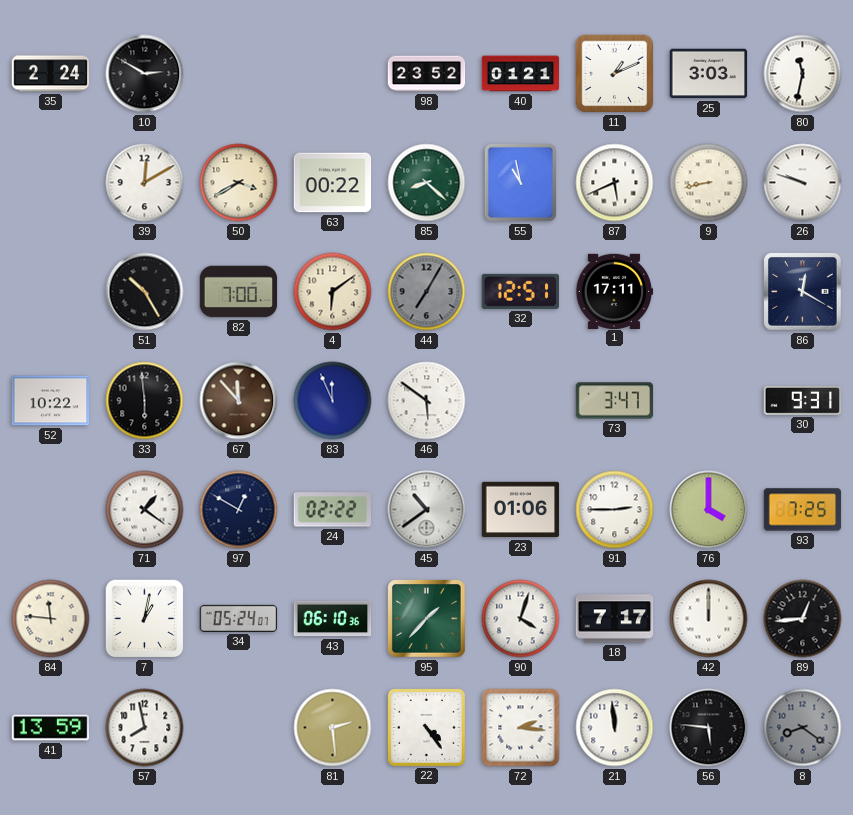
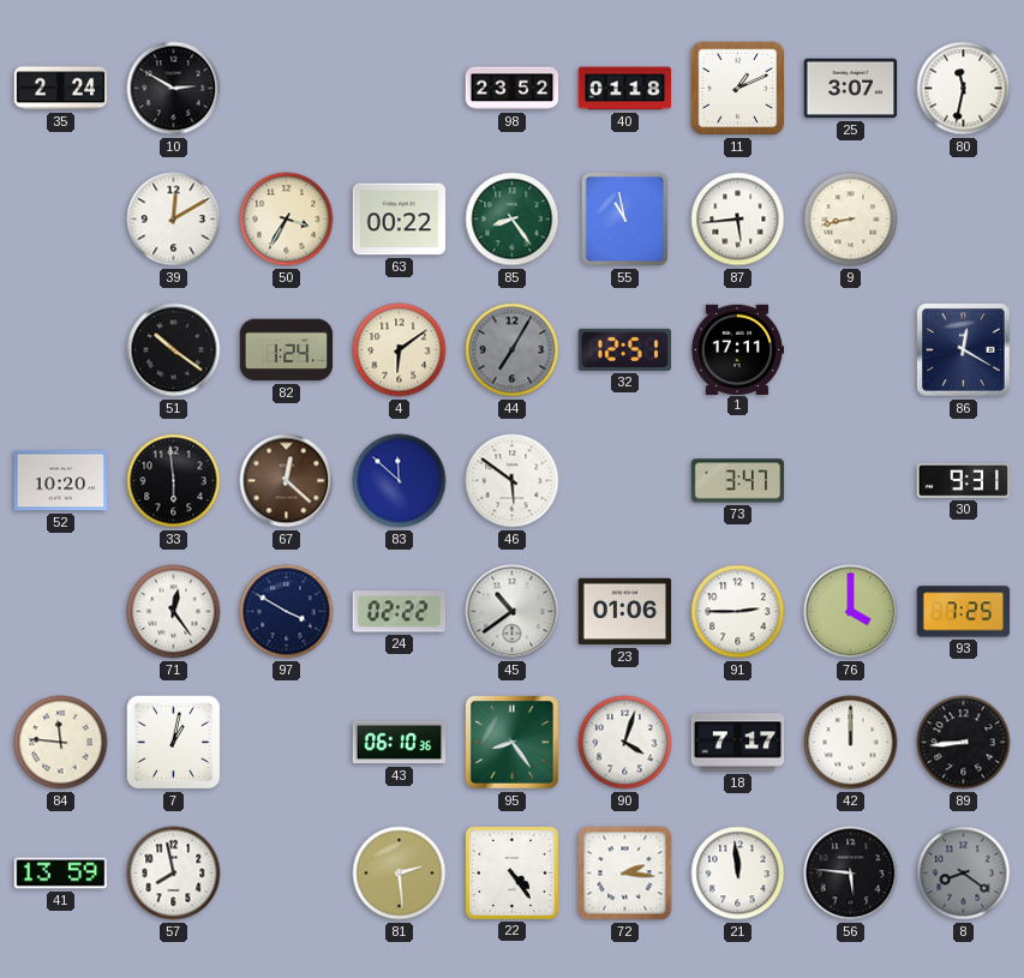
40: 01:21 -> 01:18 (625, 89)
25: 3:03 -> 3:07 (851, 89)
50: 3:40 -> 3:35 (287, 220)
85: 8:22 -> 8:24 (513, 220)
87: 5:41 -> 5:44 (738, 220)
26: 9:48 -> none (803, 183)
51: 10:25 -> 10:21 (174, 350)
82: 7:00 -> 1:24 (287, 350)
52: 10:22 -> 10:20 (61, 481)
67: 11:53 -> 12:22 (287, 481)
83: 11:56 -> 11:52 (400, 481)
71: 1:21 -> 12:24 (174, 612)
97: 12:50 -> 3:50 (287, 612)
34: 05:24 -> none (239, 618)
95: 1:37 -> 8:24 (513, 743)
89: 12:44 -> 8:44 (964, 743)
